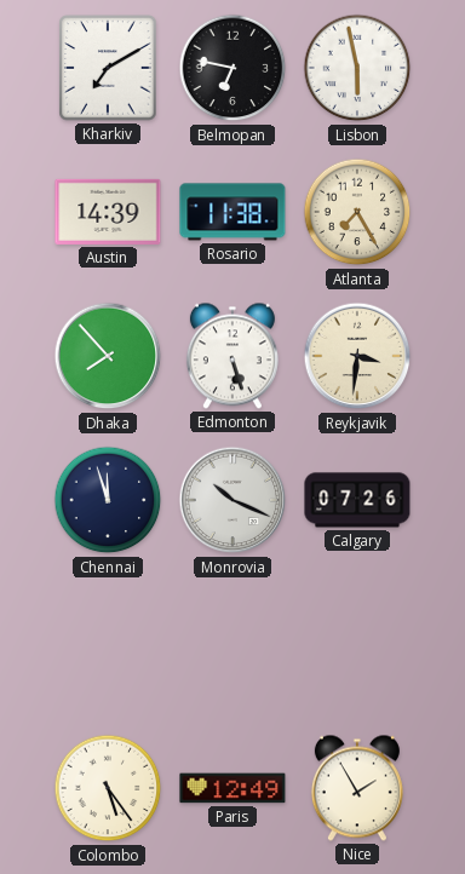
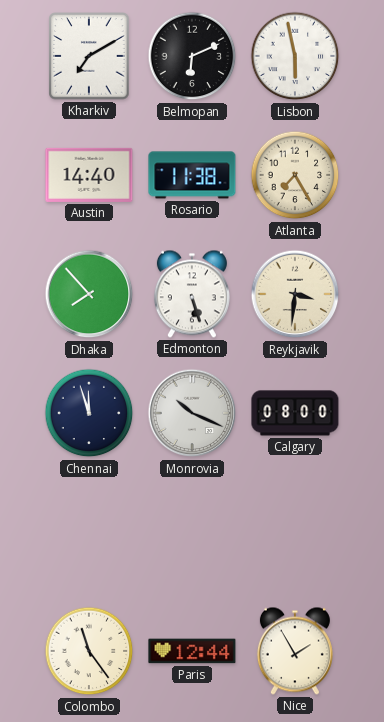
Belmopan: 6:47 -> 6:11 (192, 56)
Austin: 14:39 -> 14:40 (89, 175)
Calgary: 07:26 -> 08:00 (295, 413)
Colombo: 5:24 -> 11:24 (89, 651)
Paris: 12:49 -> 12:44 (192, 651)
